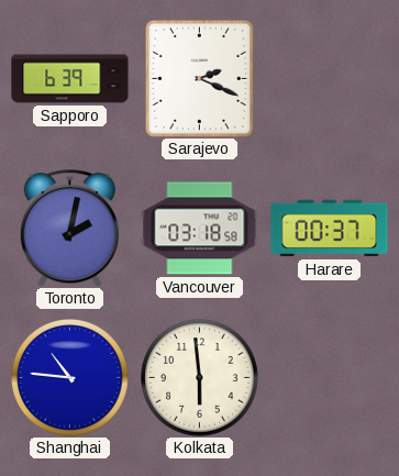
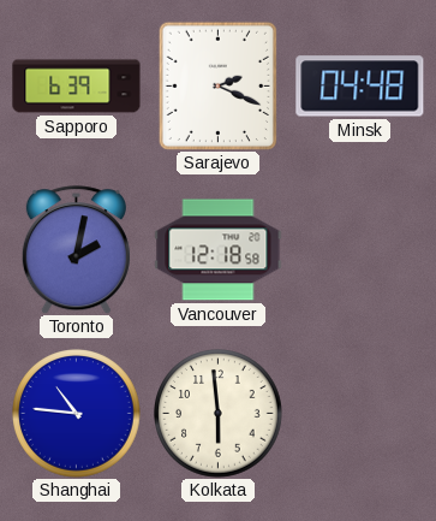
Minsk: none -> 04:48 (360, 87)
Vancouver: 03:18 -> 12:18 (219, 250)
Harare: 00:37 -> none (330, 229)
